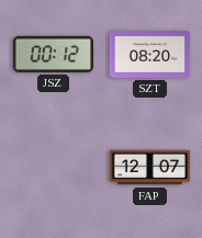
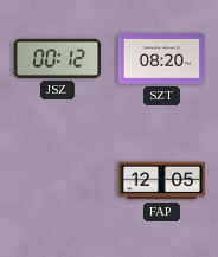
FAP: 12:07 -> 12:05 (162, 181)
